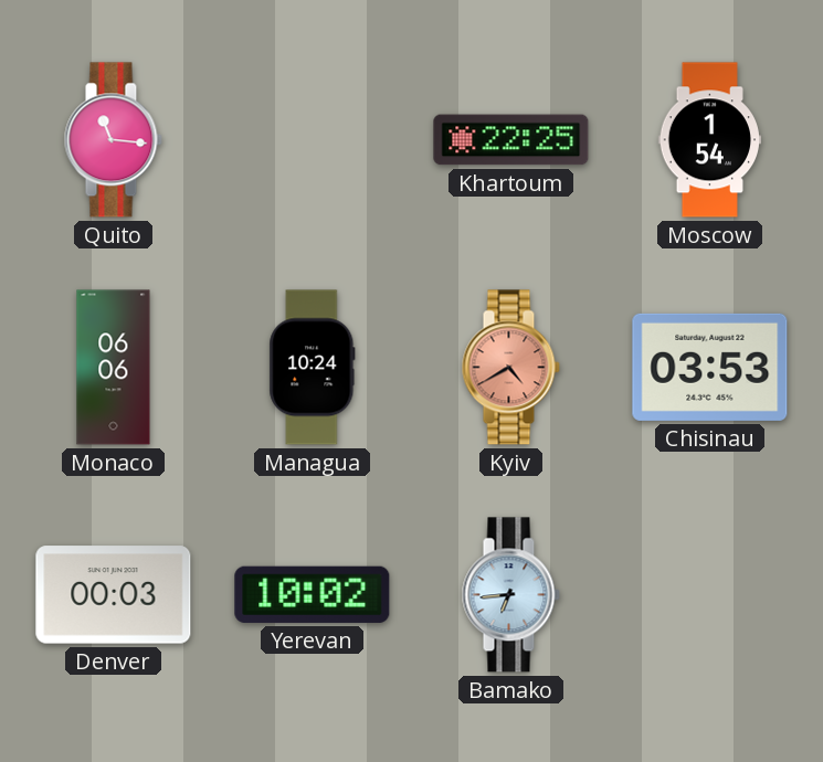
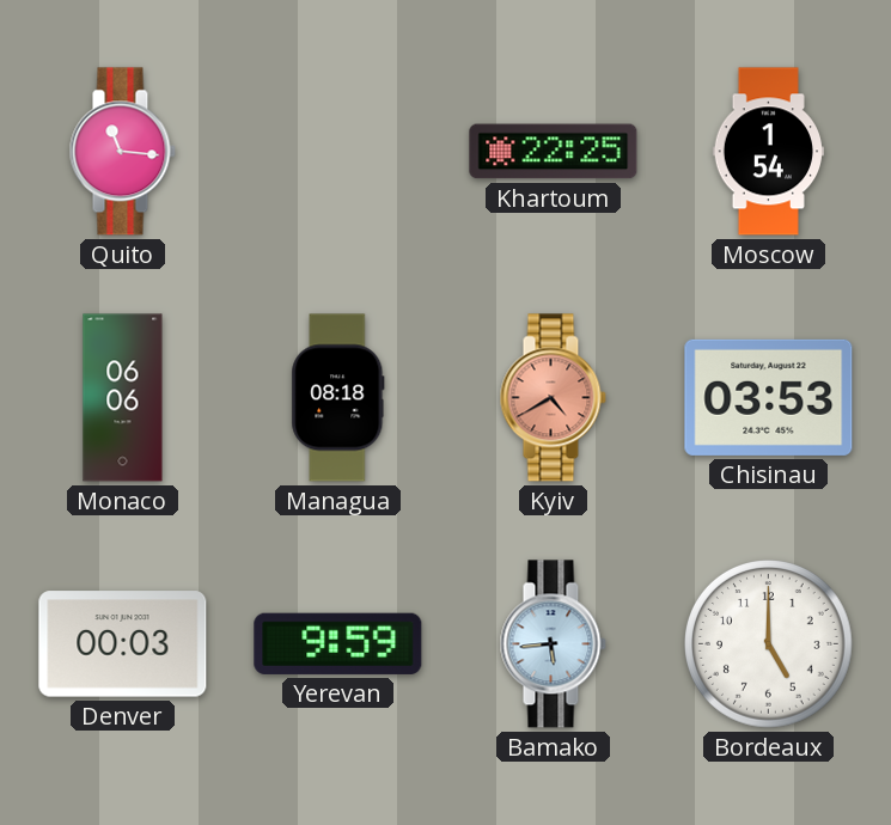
Managua: 10:24 -> 08:18 (338, 398)
Yerevan: 10:02 -> 9:59 (338, 643)
Bamako: 6:44 -> 5:44 (553, 644)
Bordeaux: none -> 5:00 (769, 644)
